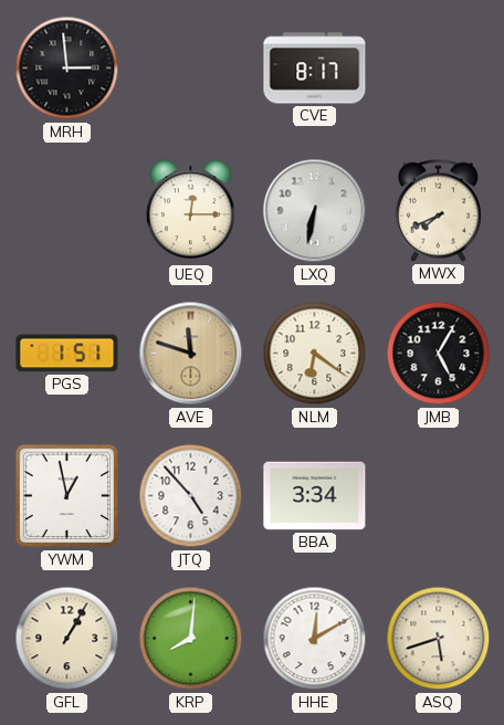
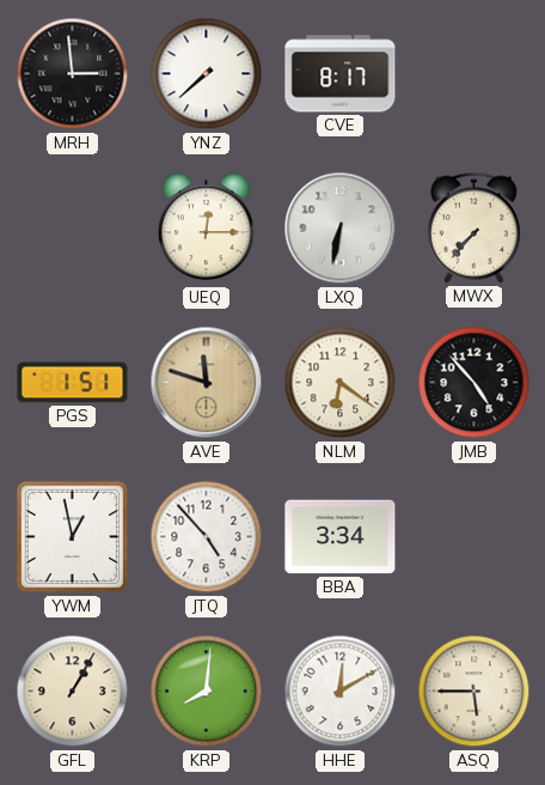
YNZ: none -> 7:38 (207, 74)
MWX: 7:41 -> 7:37 (473, 227)
JMB: 5:05 -> 4:53 (474, 383)
ASQ: 5:42 -> 5:45 (474, 692)
